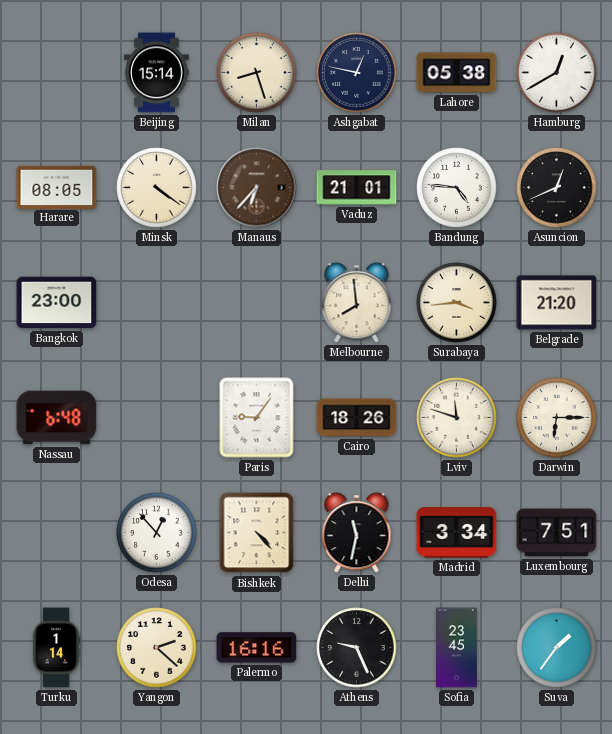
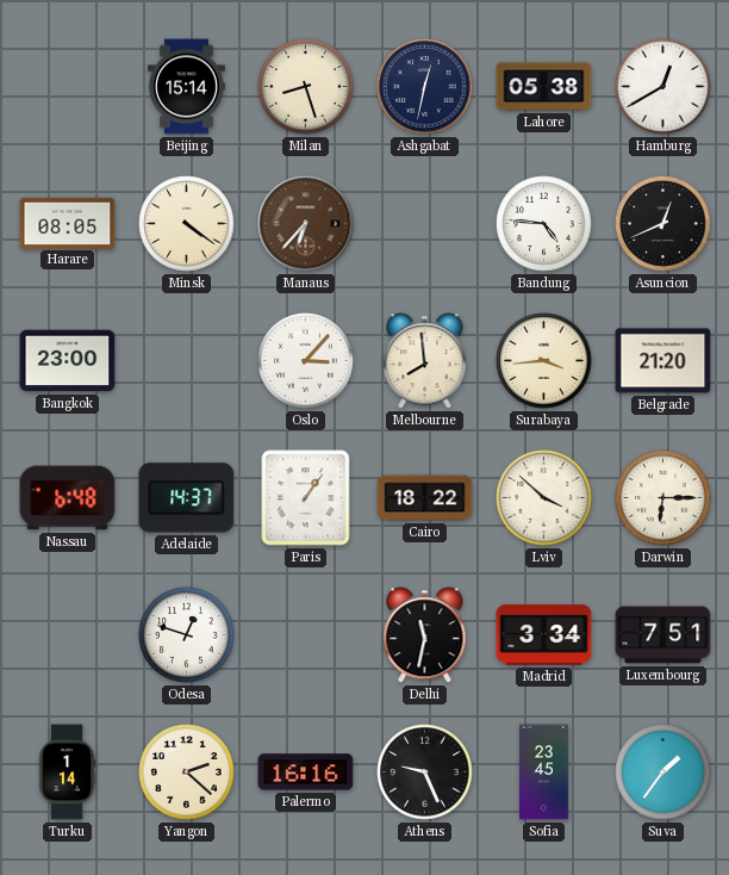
Ashgabat: 12:47 -> 12:32 (425, 87)
Vaduz: 21:01 -> none (357, 188)
Oslo: none -> 3:07 (306, 361)
Adelaide: none -> 14:37 (187, 498)
Paris: 9:06 -> 1:06 (306, 498)
Cairo: 18:26 -> 18:22 (425, 498)
Lviv: 11:48 -> 3:52 (544, 498)
Odesa: 12:53 -> 12:48 (187, 635)
Bishkek: 4:23 -> none (257, 533)
